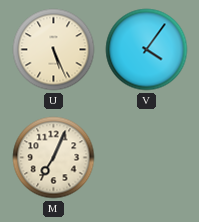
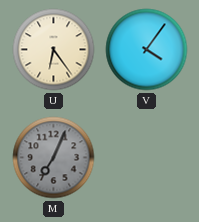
U: 5:26 -> 6:24 (54, 50)
M dial: cream -> grey (54, 158)
